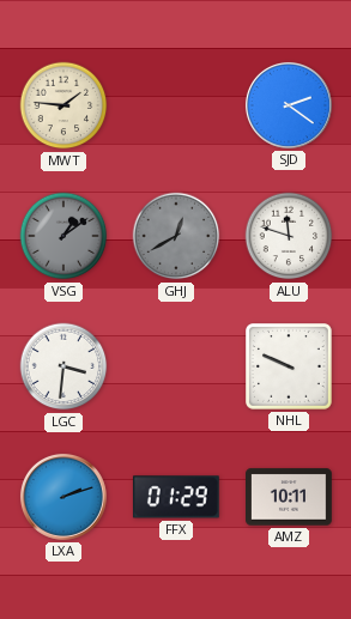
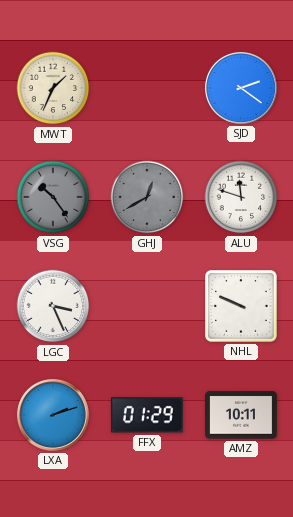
MWT: 1:46 -> 1:34 (53, 88)
VSG: 1:09 -> 10:24 (53, 197)
LGC: 3:31 -> 3:26 (53, 306)
